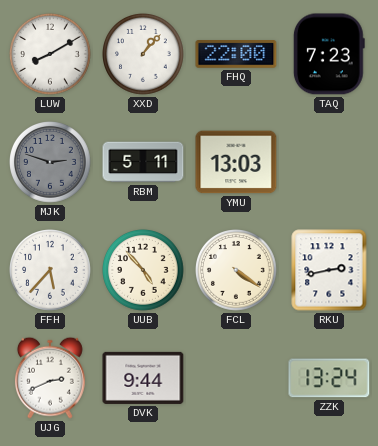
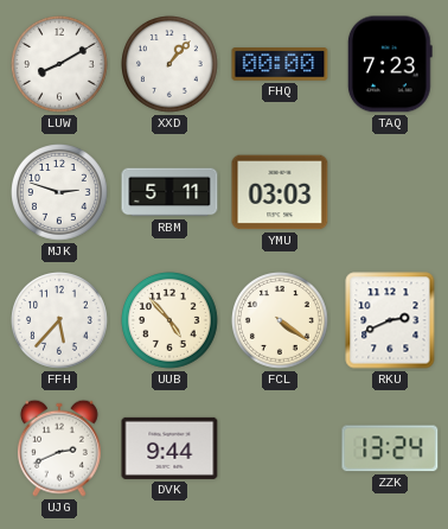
FHQ: 22:00 -> 00:00 (280, 64)
MJK dial: grey -> white (60, 193)
YMU: 13:03 -> 03:03 (280, 192)
RKU: 2:43 -> 2:41 (390, 320)
